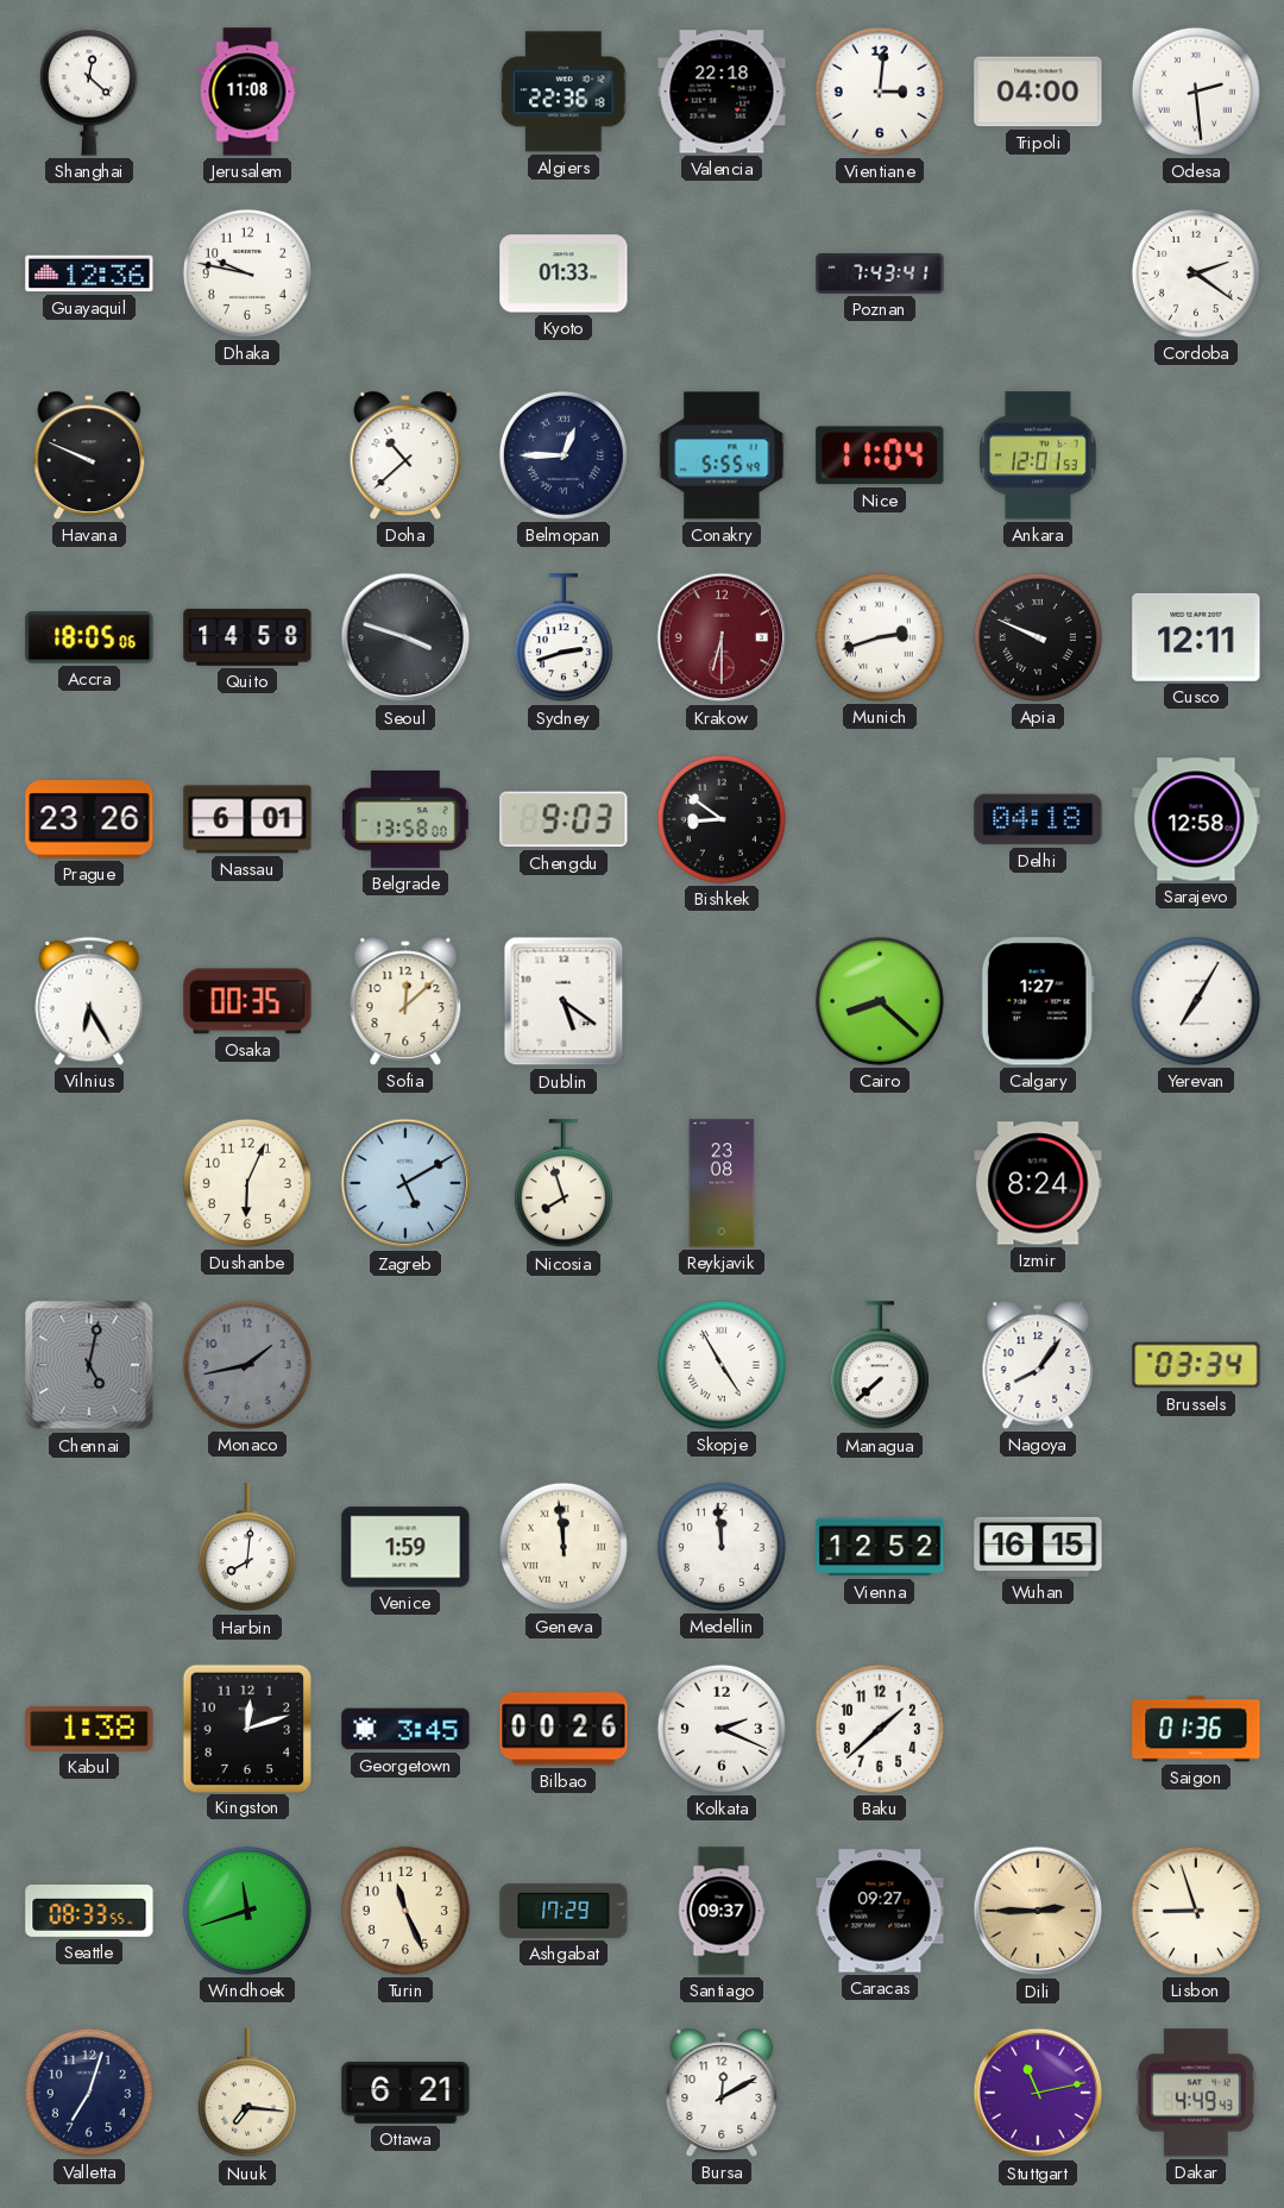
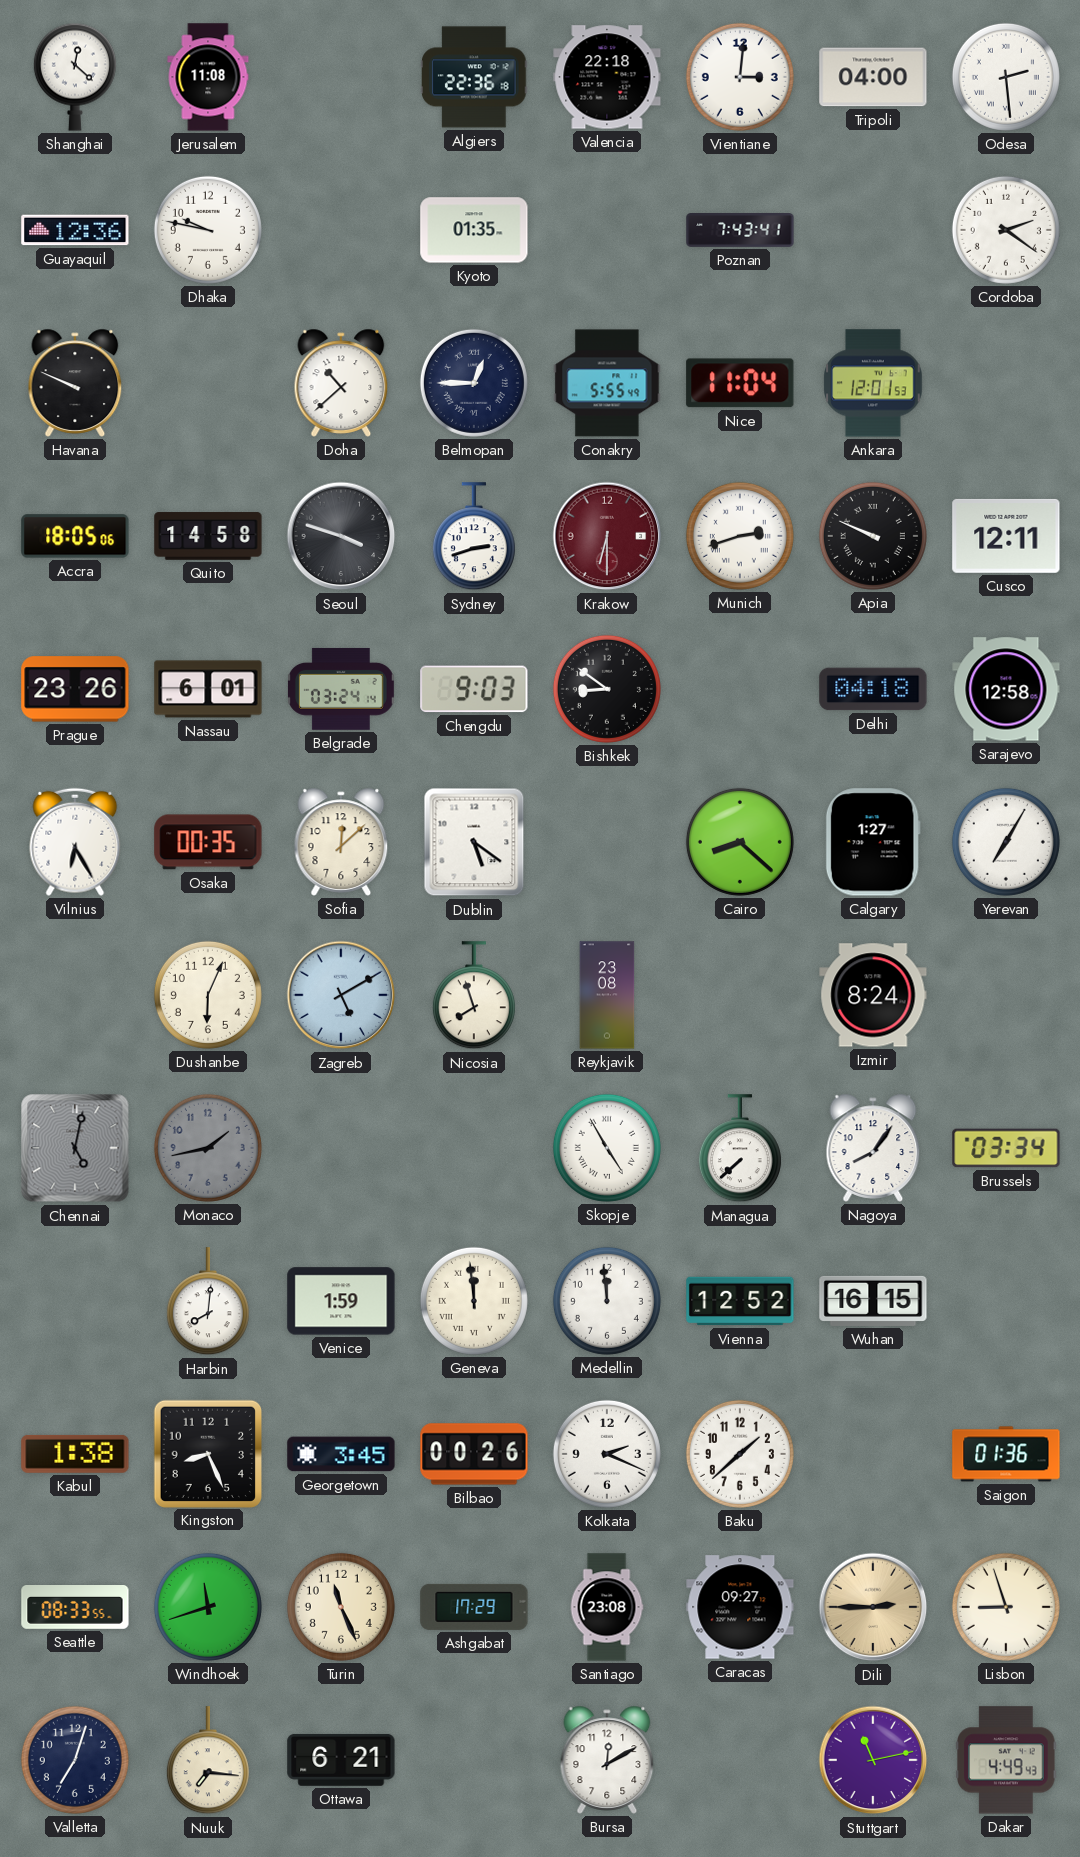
Kyoto: 01:33 -> 01:35 (474, 230)
Belgrade: 13:58 -> 03:24 (341, 689)
Kingston: 12:12 -> 8:26 (207, 1453)
Santiago: 09:37 -> 23:08 (607, 1607)
